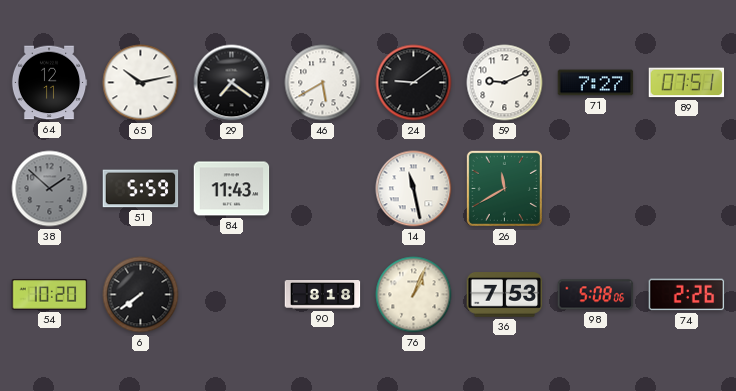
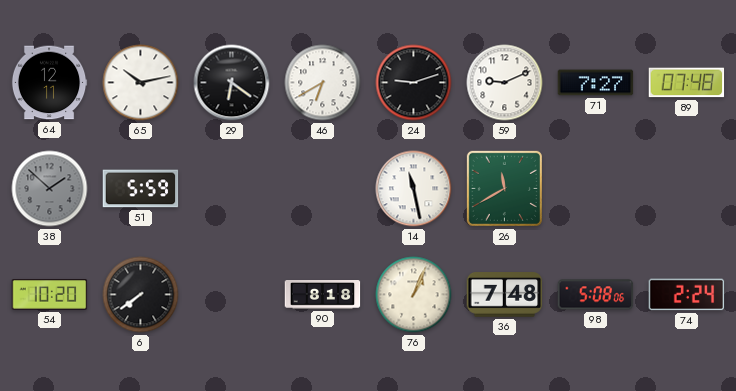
29: 7:21 -> 6:21 (232, 83)
46: 5:40 -> 6:40 (323, 83)
24: 9:09 -> 9:12 (414, 83)
89: 07:51 -> 07:48 (687, 83)
84: 11:43 -> none (232, 189)
36: 7:53 -> 7:48 (505, 295)
74: 2:26 -> 2:24 (687, 295)
